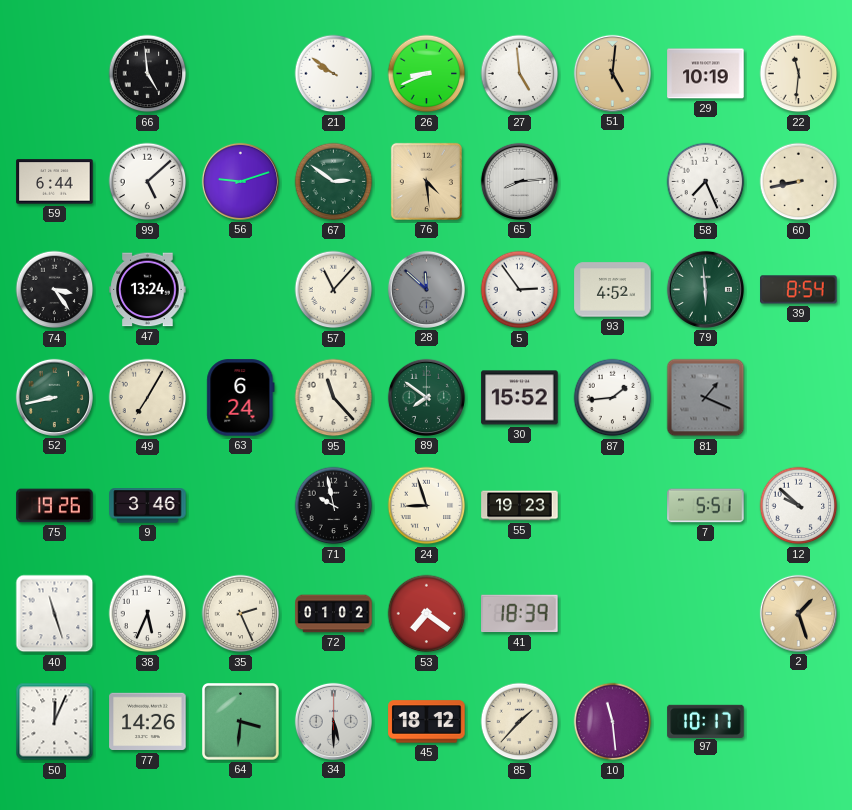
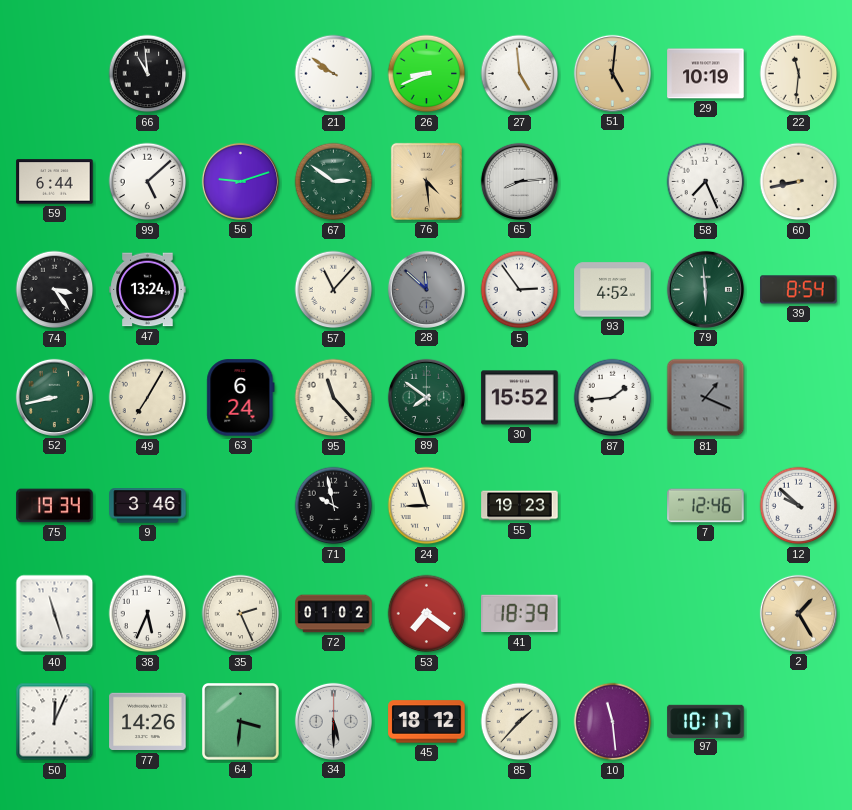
66: 4:59 -> 10:59 (148, 74)
75: 19:26 -> 19:34 (55, 506)
7: 5:51 -> 12:46 (706, 506)
2: 1:27 -> 1:25 (798, 613)
